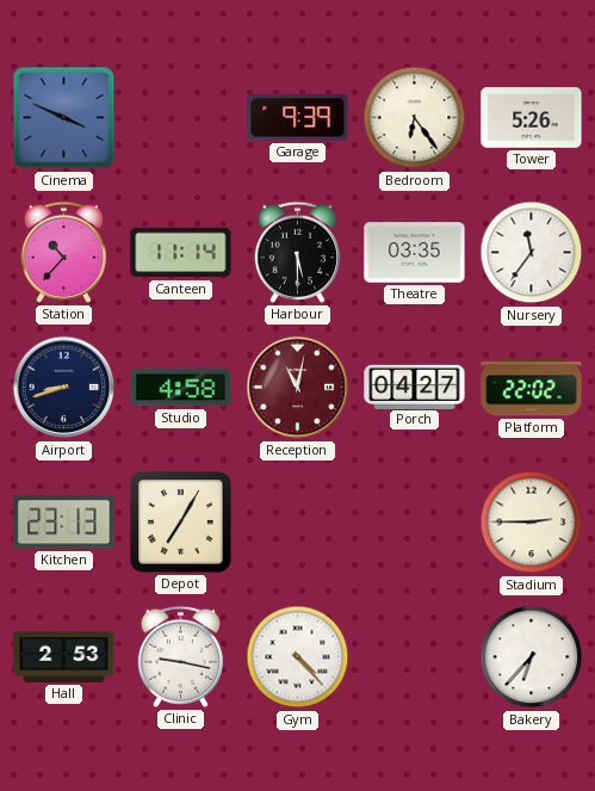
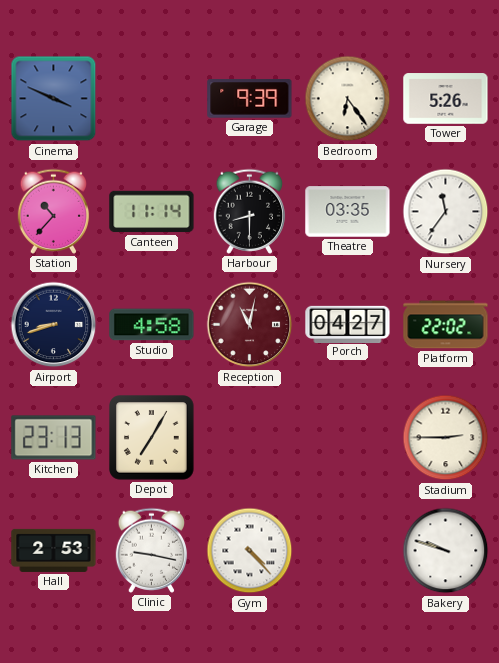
Harbour: 5:30 -> 8:30 (250, 211)
Bakery: 6:37 -> 9:48 (446, 551)
